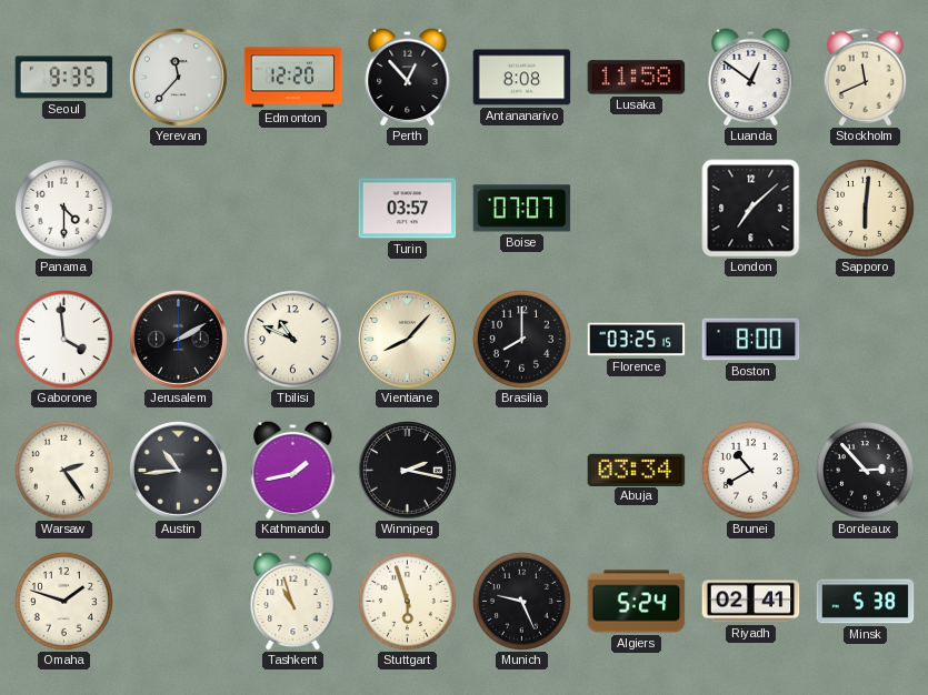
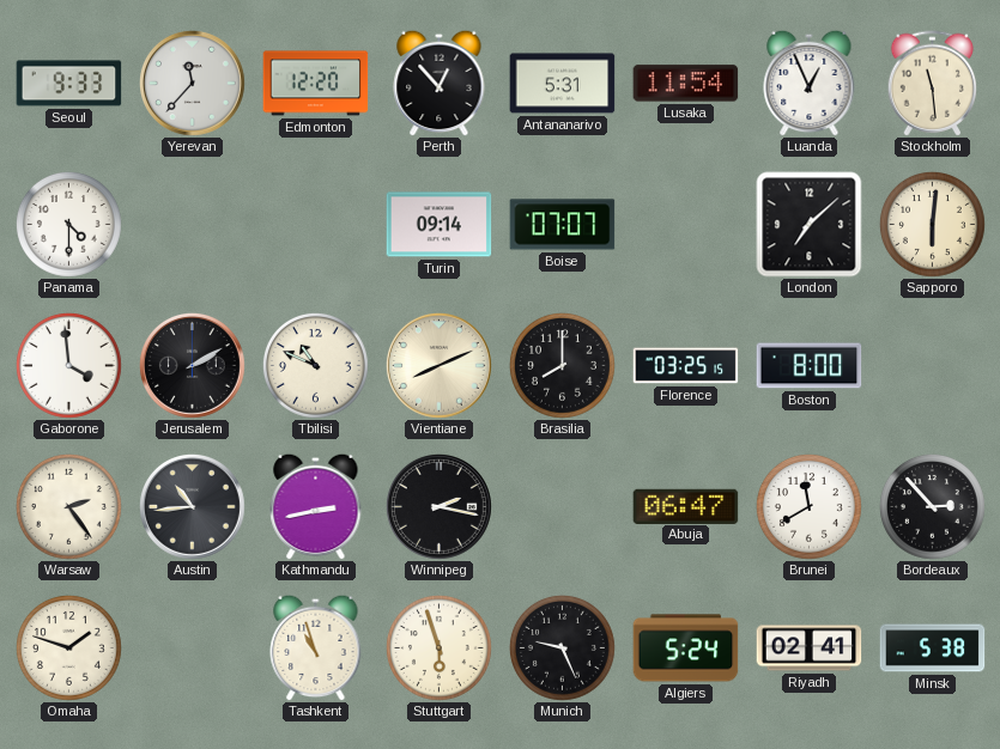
Seoul: 9:35 -> 9:33 (69, 84)
Antananarivo: 8:08 -> 5:31 (563, 84)
Lusaka: 11:58 -> 11:54 (686, 84)
Luanda: 12:51 -> 12:56 (810, 83)
Stockholm: 11:41 -> 11:29 (932, 84)
Turin: 03:57 -> 09:14 (440, 225)
Vientiane: 8:07 -> 8:11 (440, 366)
Kathmandu: 1:43 -> 2:43 (316, 506)
Abuja: 03:34 -> 06:47 (686, 506)
Brunei: 10:40 -> 11:40 (808, 506)
